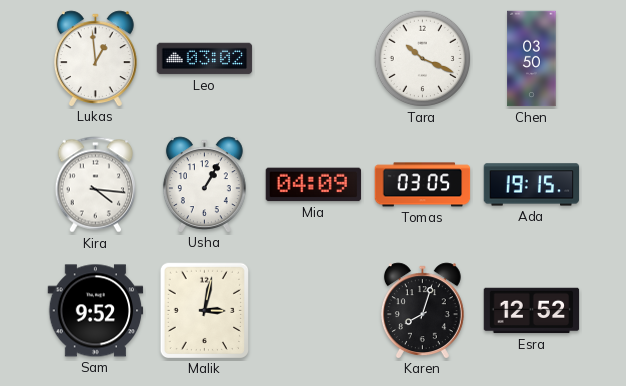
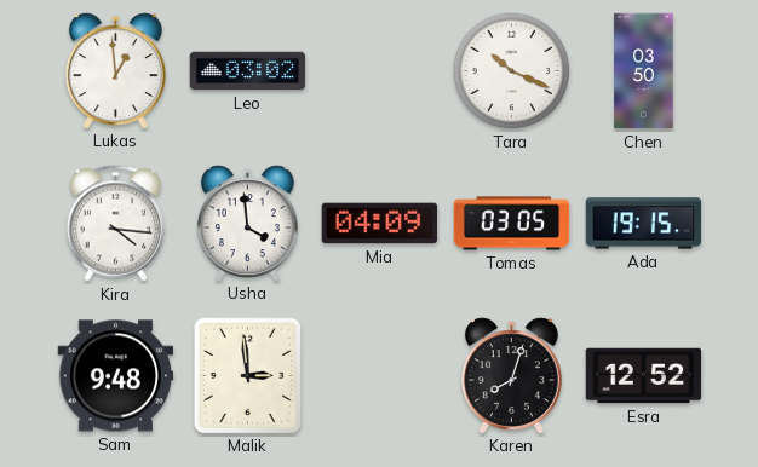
Usha: 1:05 -> 3:59 (247, 223)
Sam: 9:52 -> 9:48 (116, 376)
Malik: 3:02 -> 2:59 (247, 375)
